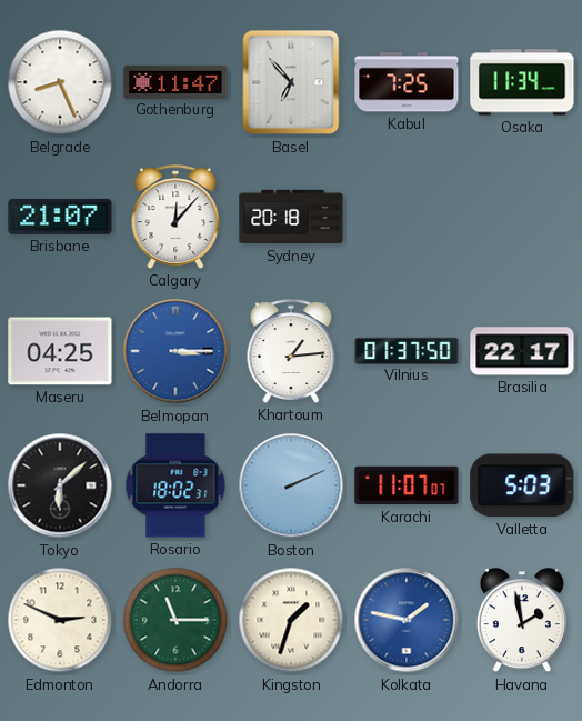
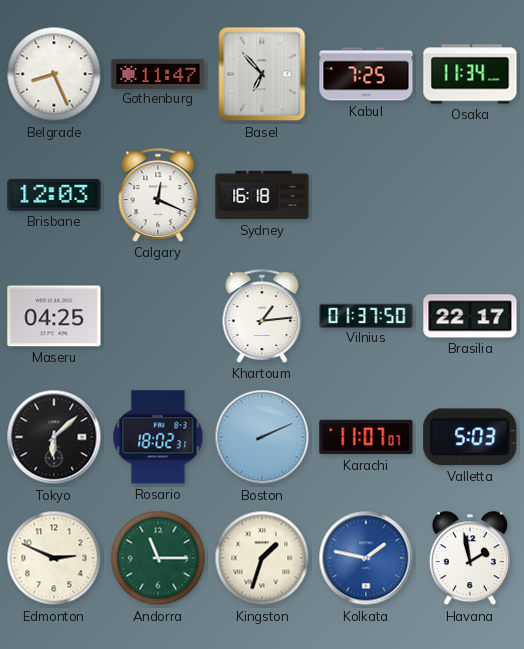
Brisbane: 21:07 -> 12:03 (54, 195)
Calgary: 12:07 -> 12:19 (158, 195)
Sydney: 20:18 -> 16:18 (262, 195)
Belmopan: 3:15 -> none (175, 351)
